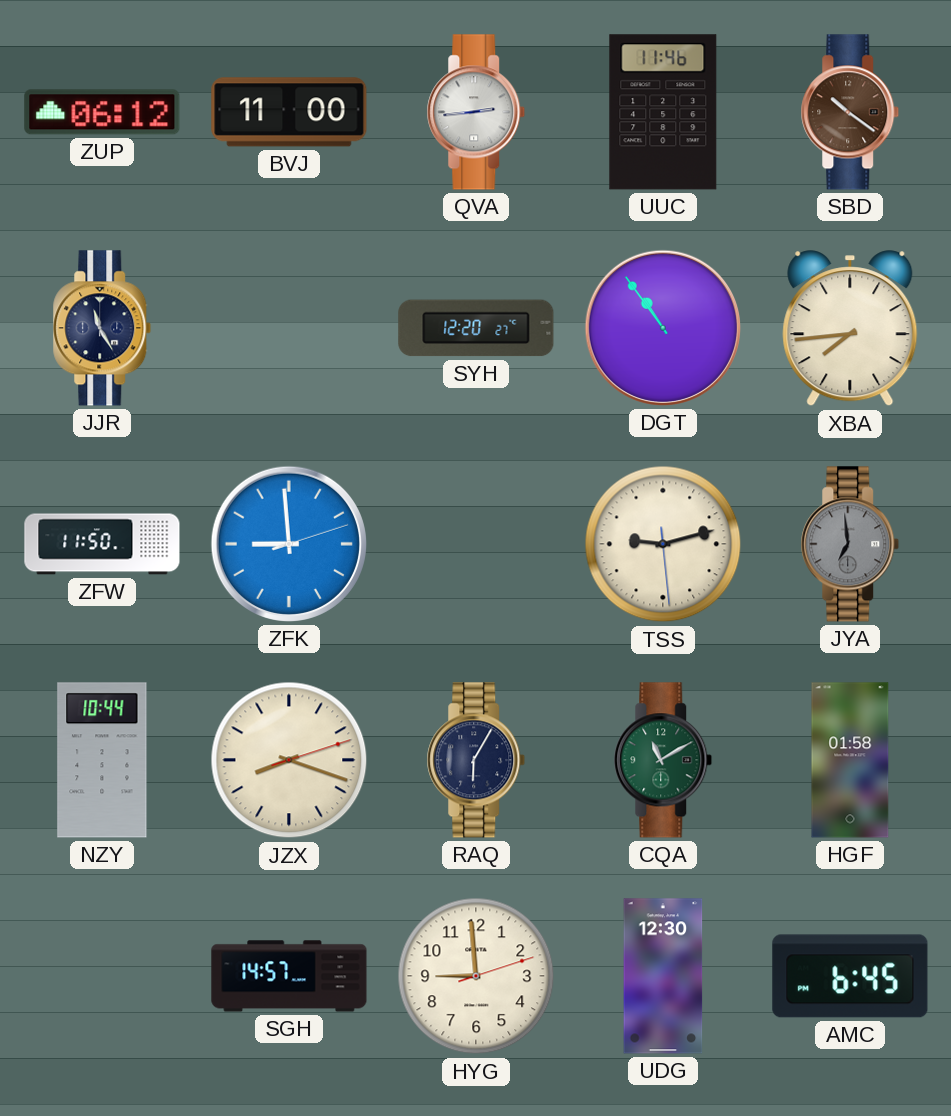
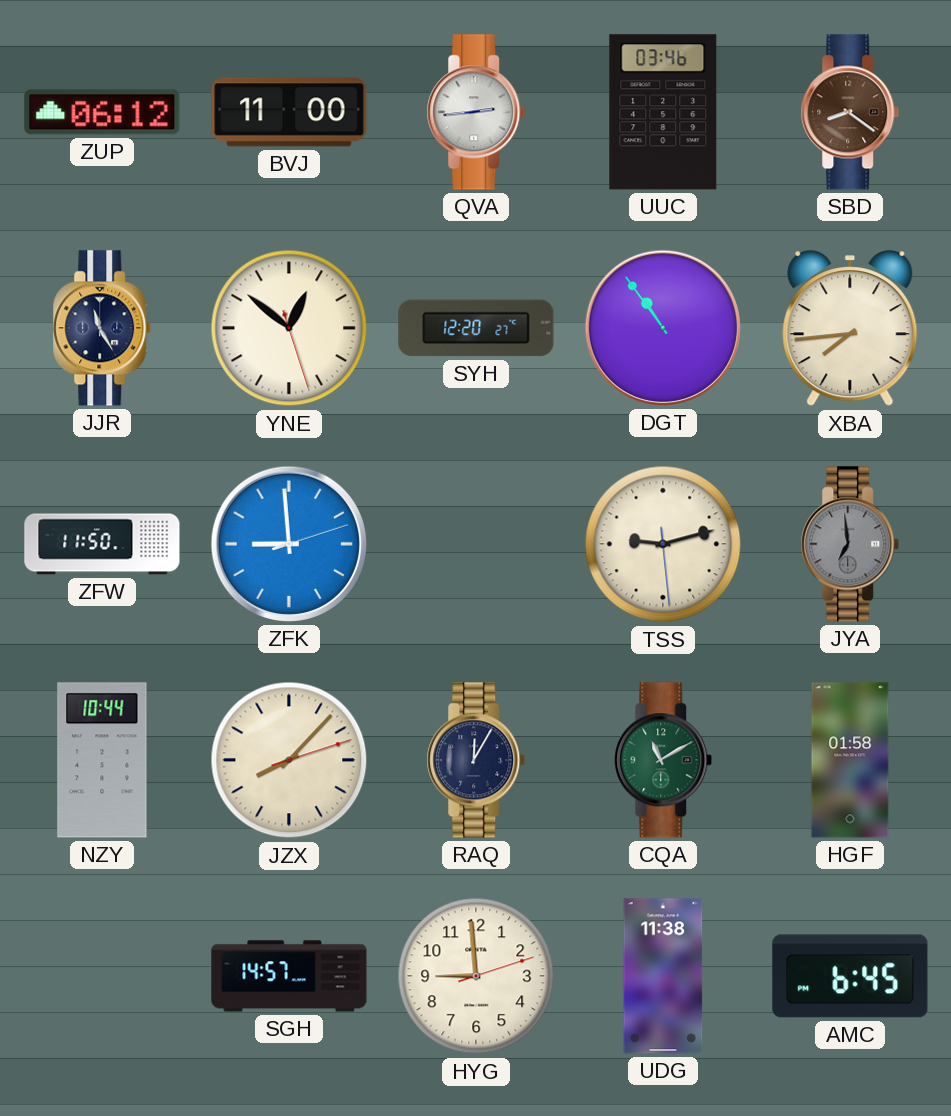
UUC: 11:46 -> 03:46 (663, 112)
SBD: 10:21 -> 8:21 (850, 112)
YNE: none -> 12:51 (289, 328)
JZX: 8:18 -> 8:07 (289, 760)
RAQ: 6:05 -> 12:05 (476, 760)
UDG: 12:30 -> 11:38 (663, 976)
